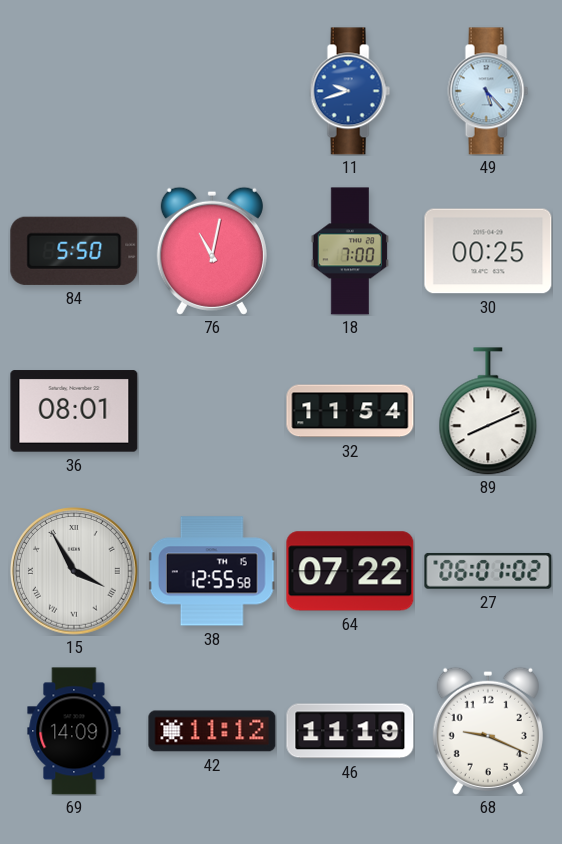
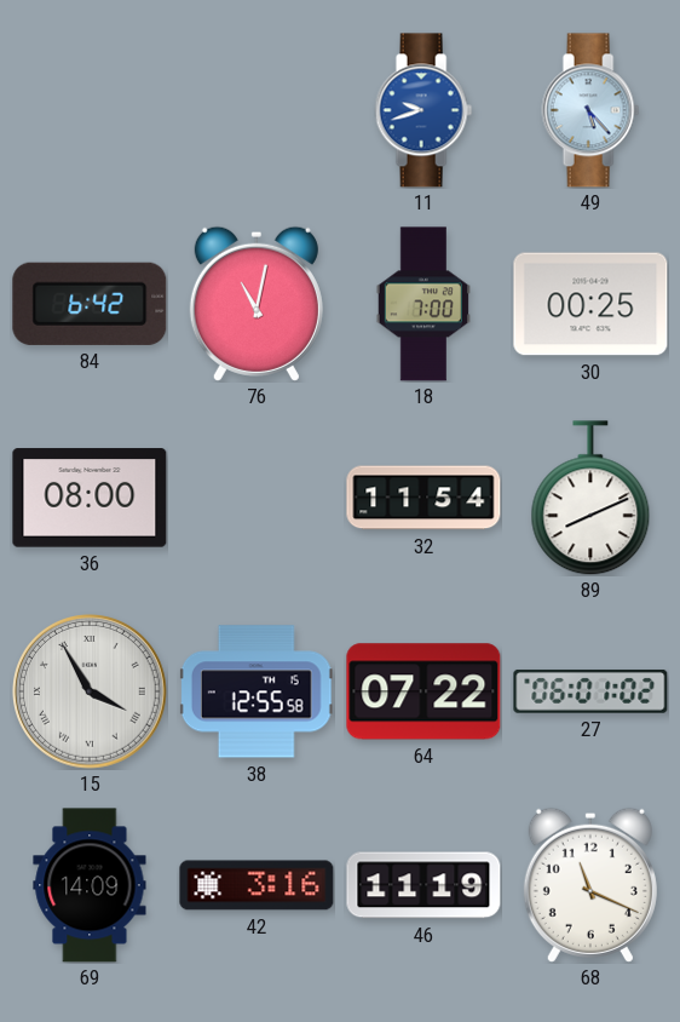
84: 5:50 -> 6:42 (90, 304)
36: 08:01 -> 08:00 (90, 498)
42: 11:12 -> 3:16 (257, 885)
68: 9:19 -> 11:19 (590, 885)
